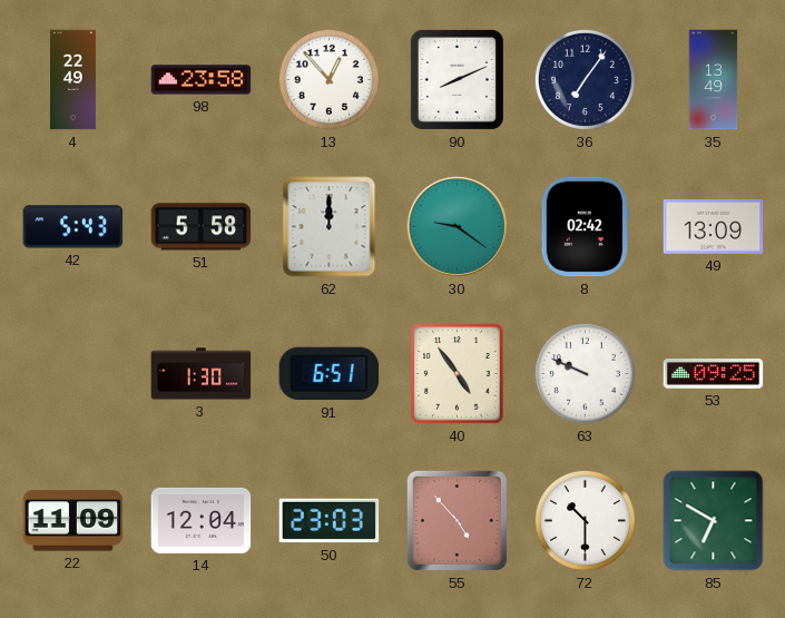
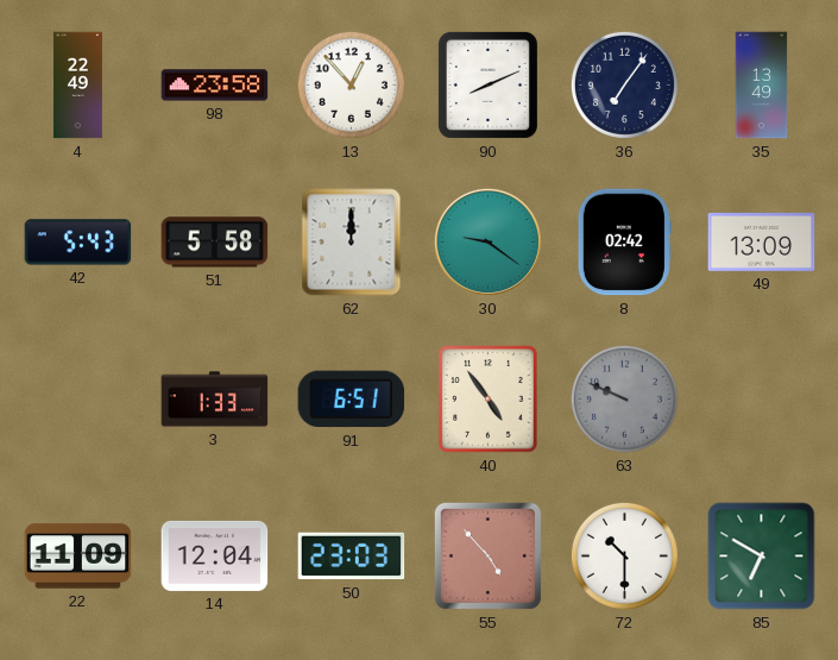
3: 1:30 -> 1:33 (215, 400)
63 dial: white -> grey (624, 398)
53: 09:25 -> none (714, 374)
